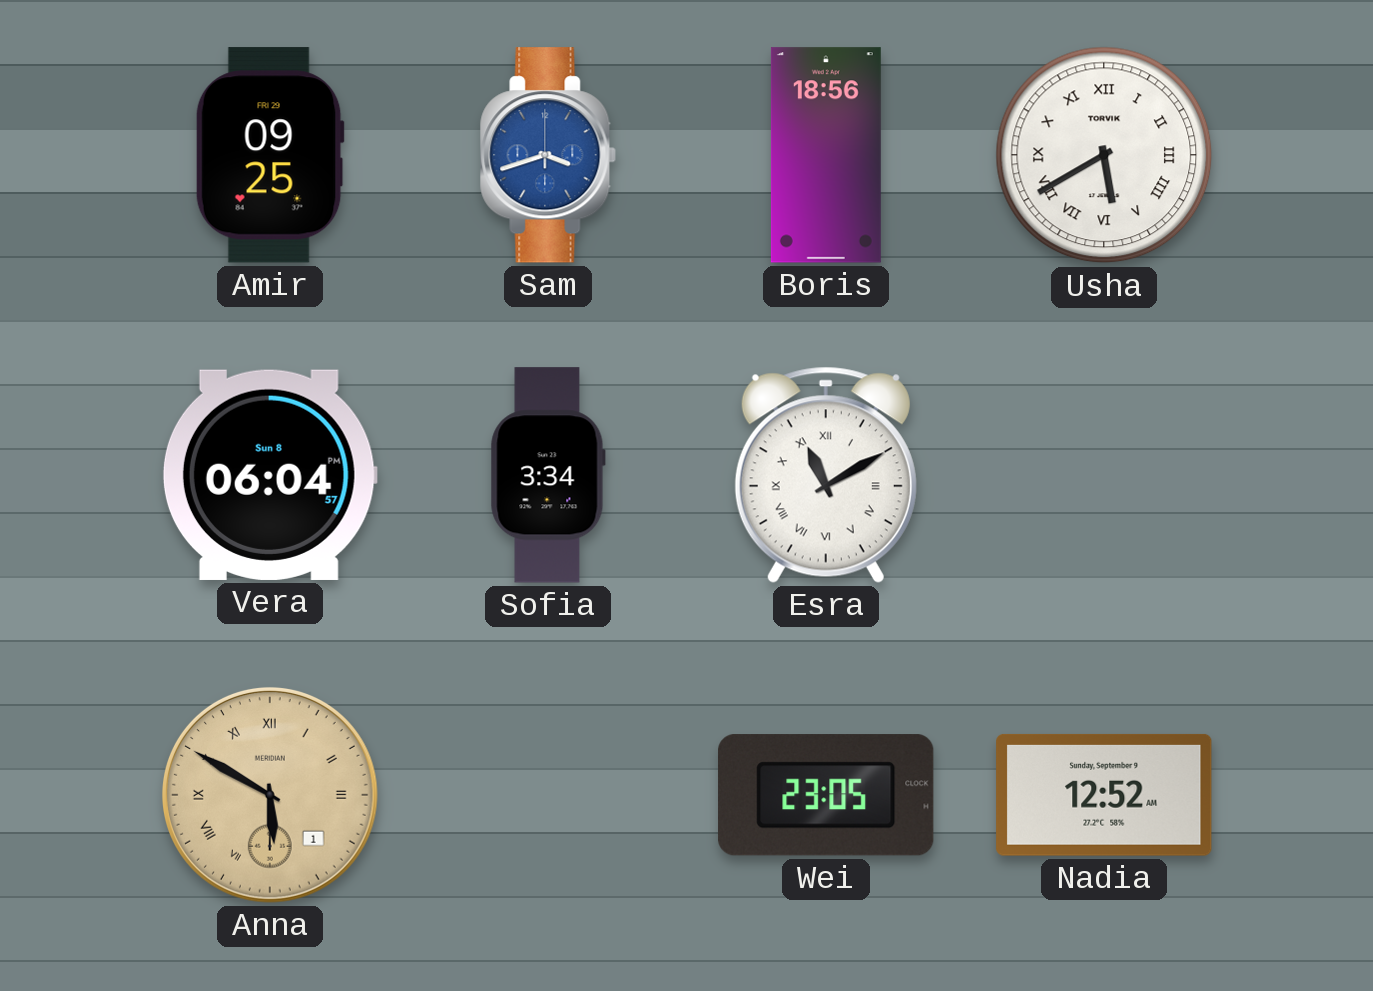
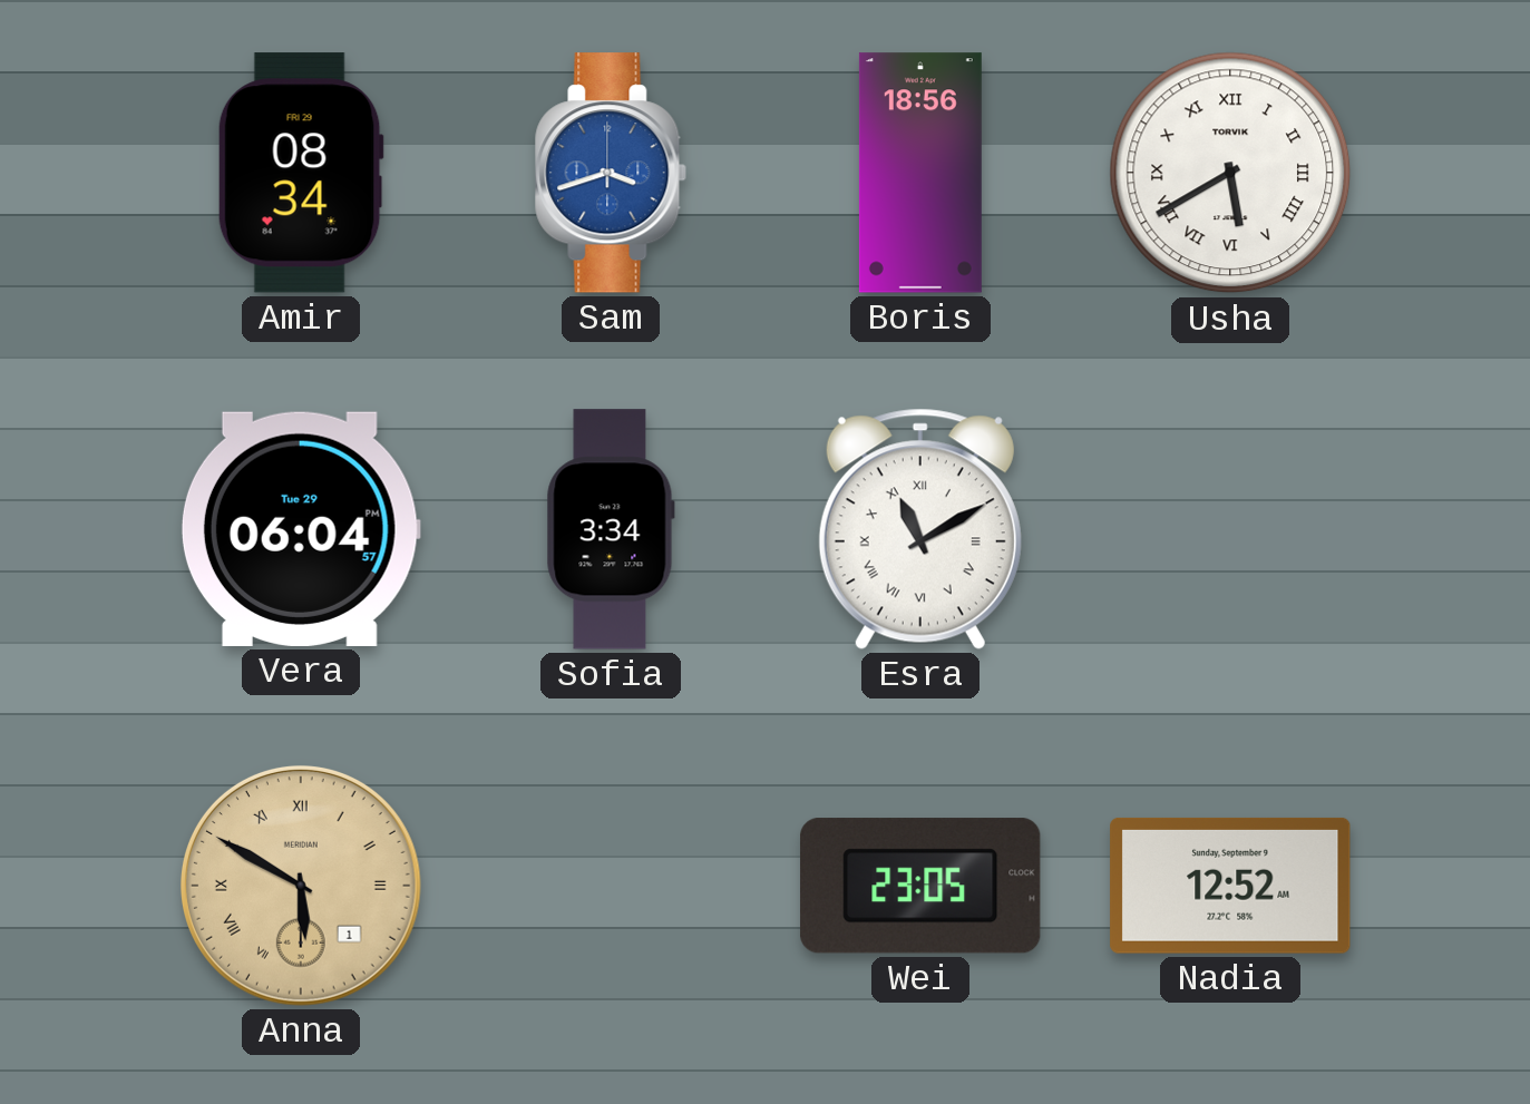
Amir: 09:25 -> 08:34 (301, 173)
Vera date: Sun 8 -> Tue 29 (301, 529)
